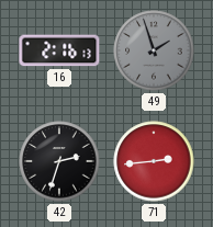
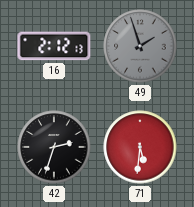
16: 2:16 -> 2:12 (54, 46)
71: 2:44 -> 5:31 (140, 147)
